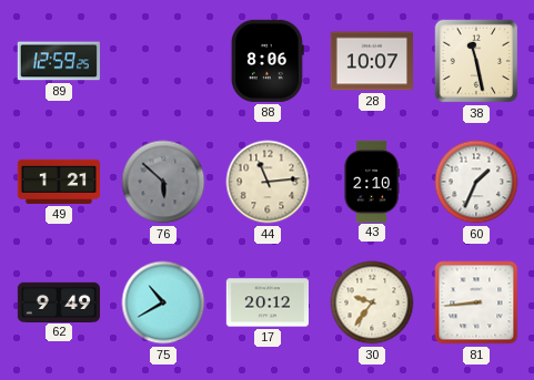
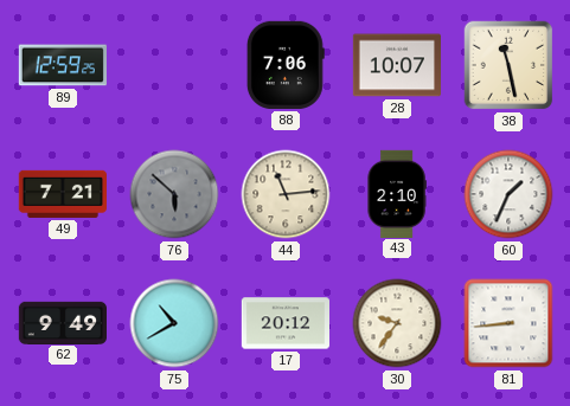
88: 8:06 -> 7:06 (286, 65)
49: 1:21 -> 7:21 (62, 194)
